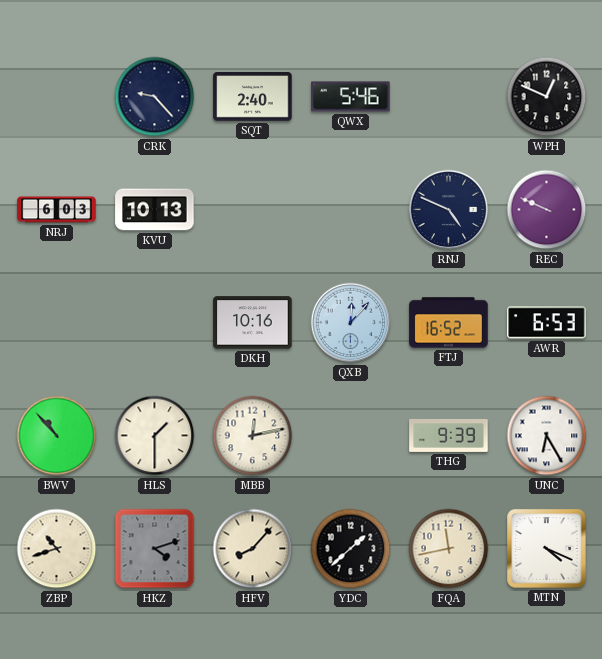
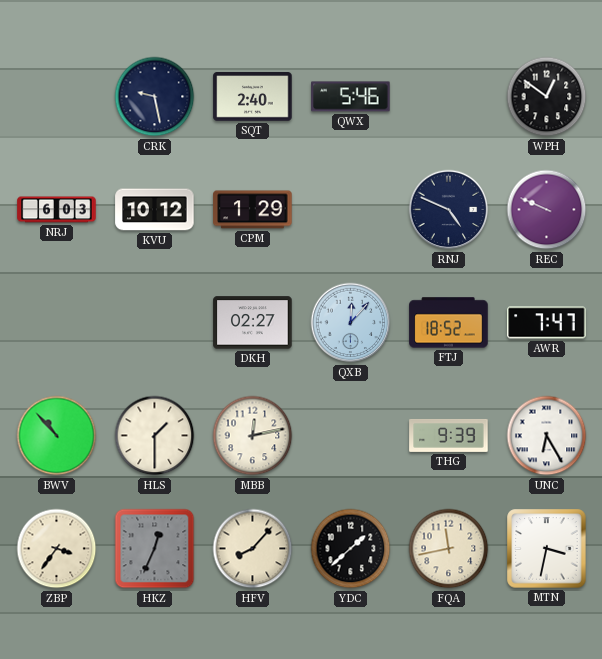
CRK: 9:23 -> 9:28 (155, 97)
WPH: 12:49 -> 12:51 (547, 97)
KVU: 10:13 -> 10:12 (155, 210)
CPM: none -> 1:29 (253, 210)
DKH: 10:16 -> 02:27 (253, 323)
FTJ: 16:52 -> 18:52 (449, 323)
AWR: 6:53 -> 7:47 (547, 323)
ZBP: 10:42 -> 3:36 (57, 549)
HKZ: 4:12 -> 12:34 (155, 549)
MTN: 4:19 -> 3:32 (547, 549)
